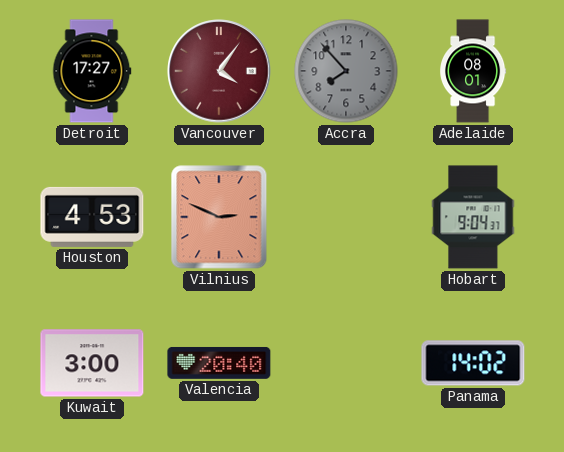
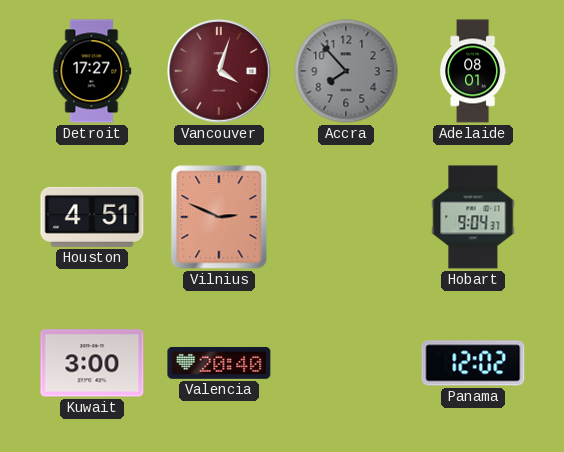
Vancouver: 4:06 -> 4:03 (219, 71)
Houston: 4:53 -> 4:51 (92, 217)
Panama: 14:02 -> 12:02 (473, 363)
